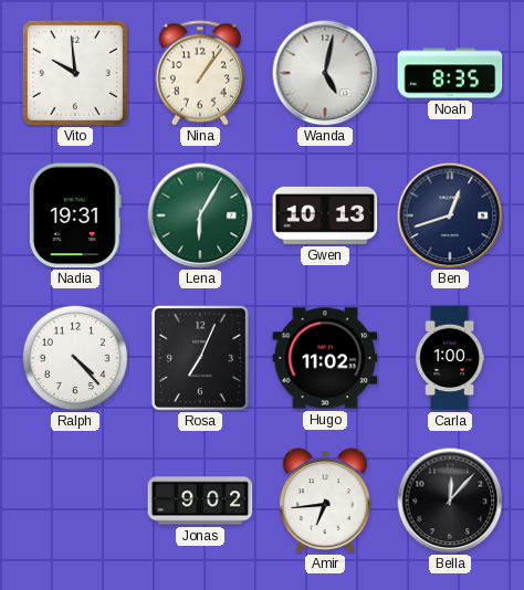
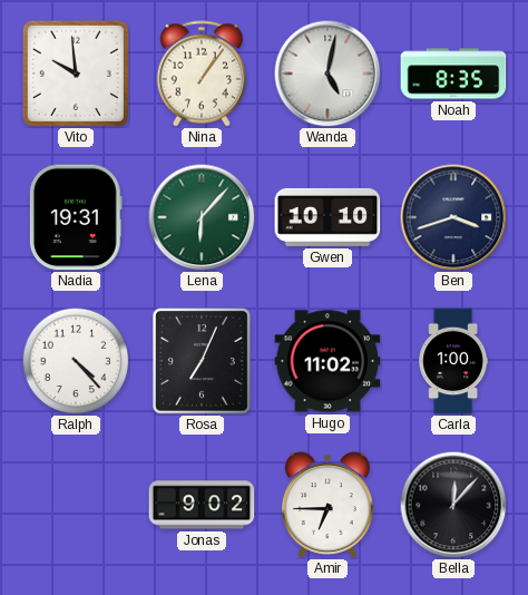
Lena: 6:05 -> 6:07 (202, 217)
Gwen: 10:13 -> 10:10 (327, 217)
Ben: 12:42 -> 3:42 (453, 217)
Amir: 6:44 -> 6:45 (327, 505)
